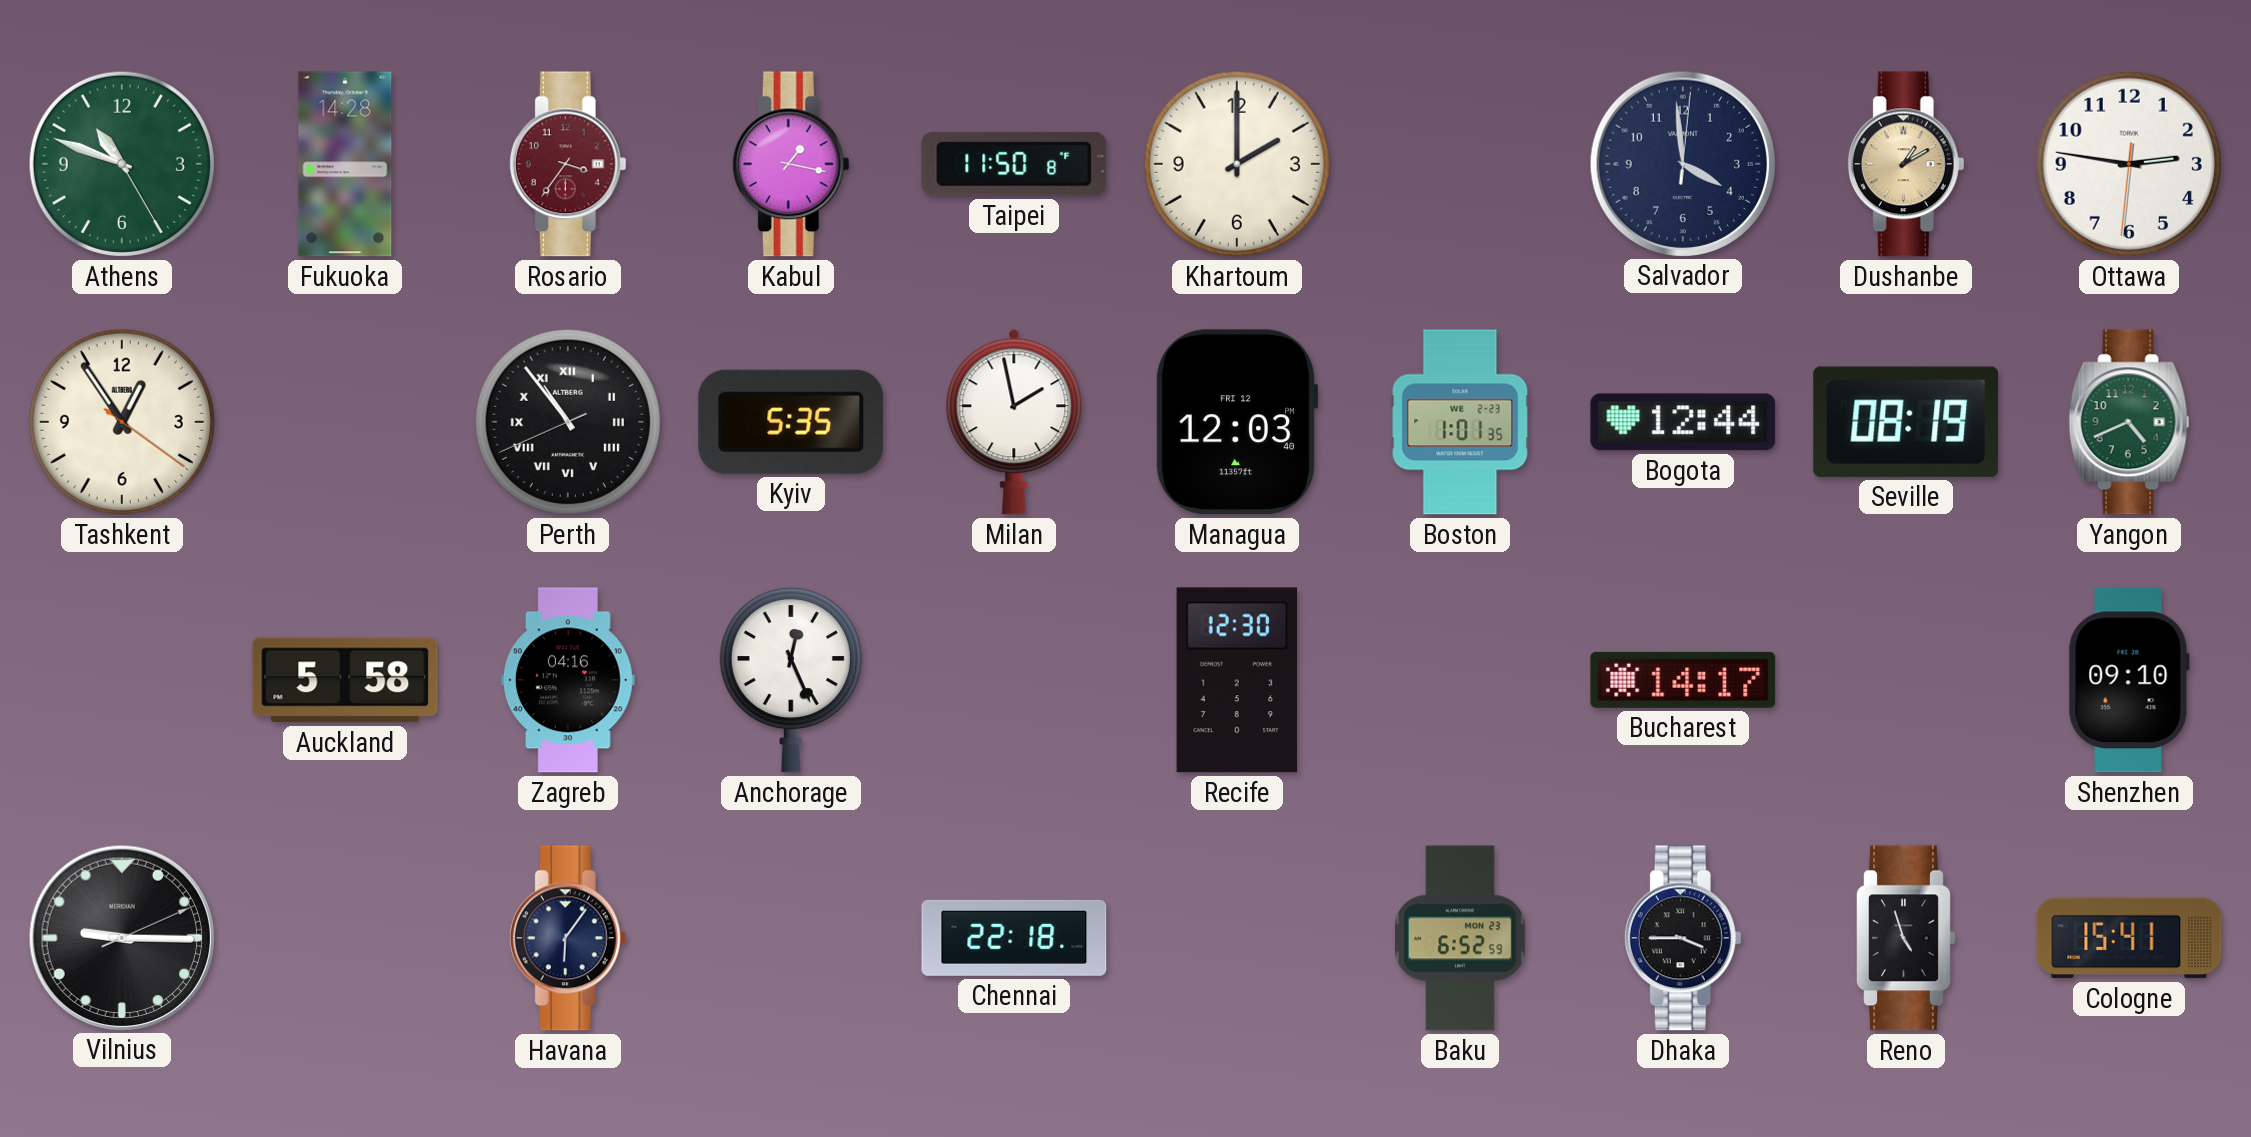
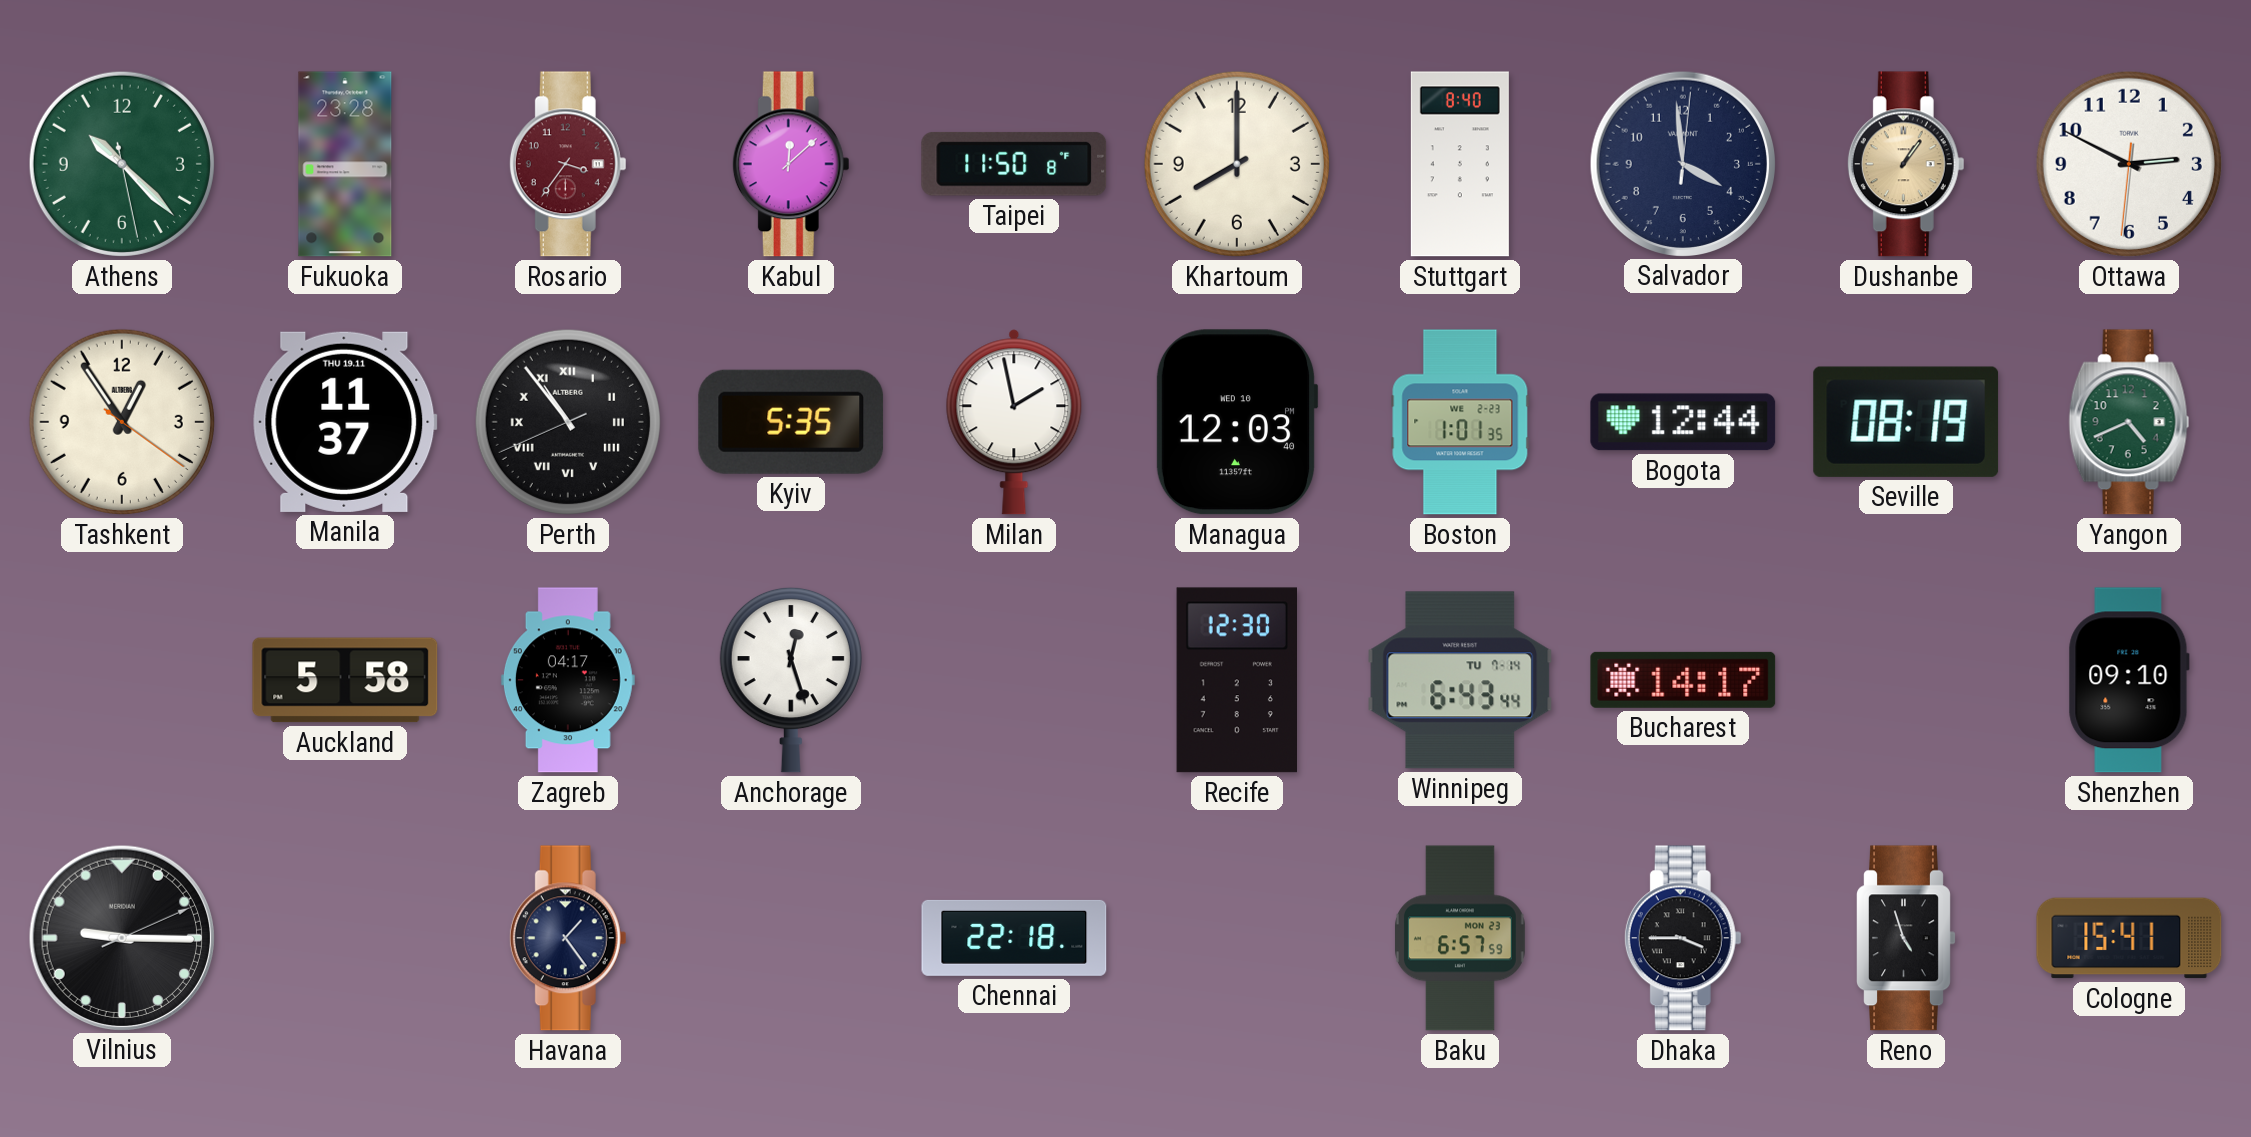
Athens: 10:48 -> 10:22 (122, 164)
Fukuoka: 14:28 -> 23:28 (345, 164)
Kabul: 1:17 -> 12:08 (791, 164)
Khartoum: 2:00 -> 8:00 (1237, 164)
Stuttgart: none -> 8:40 (1460, 164)
Dushanbe: 1:10 -> 1:06 (1906, 164)
Ottawa: 2:46 -> 2:49 (2129, 164)
Manila: none -> 11:37 (345, 422)
Managua date: FRI 12 -> WED 10 (1237, 422)
Zagreb: 04:16 -> 04:17 (568, 680)
Anchorage: 12:26 -> 12:27 (791, 680)
Winnipeg: none -> 6:43 (1460, 680)
Havana: 6:06 -> 1:24 (568, 938)
Baku: 6:52 -> 6:57 (1460, 938)
